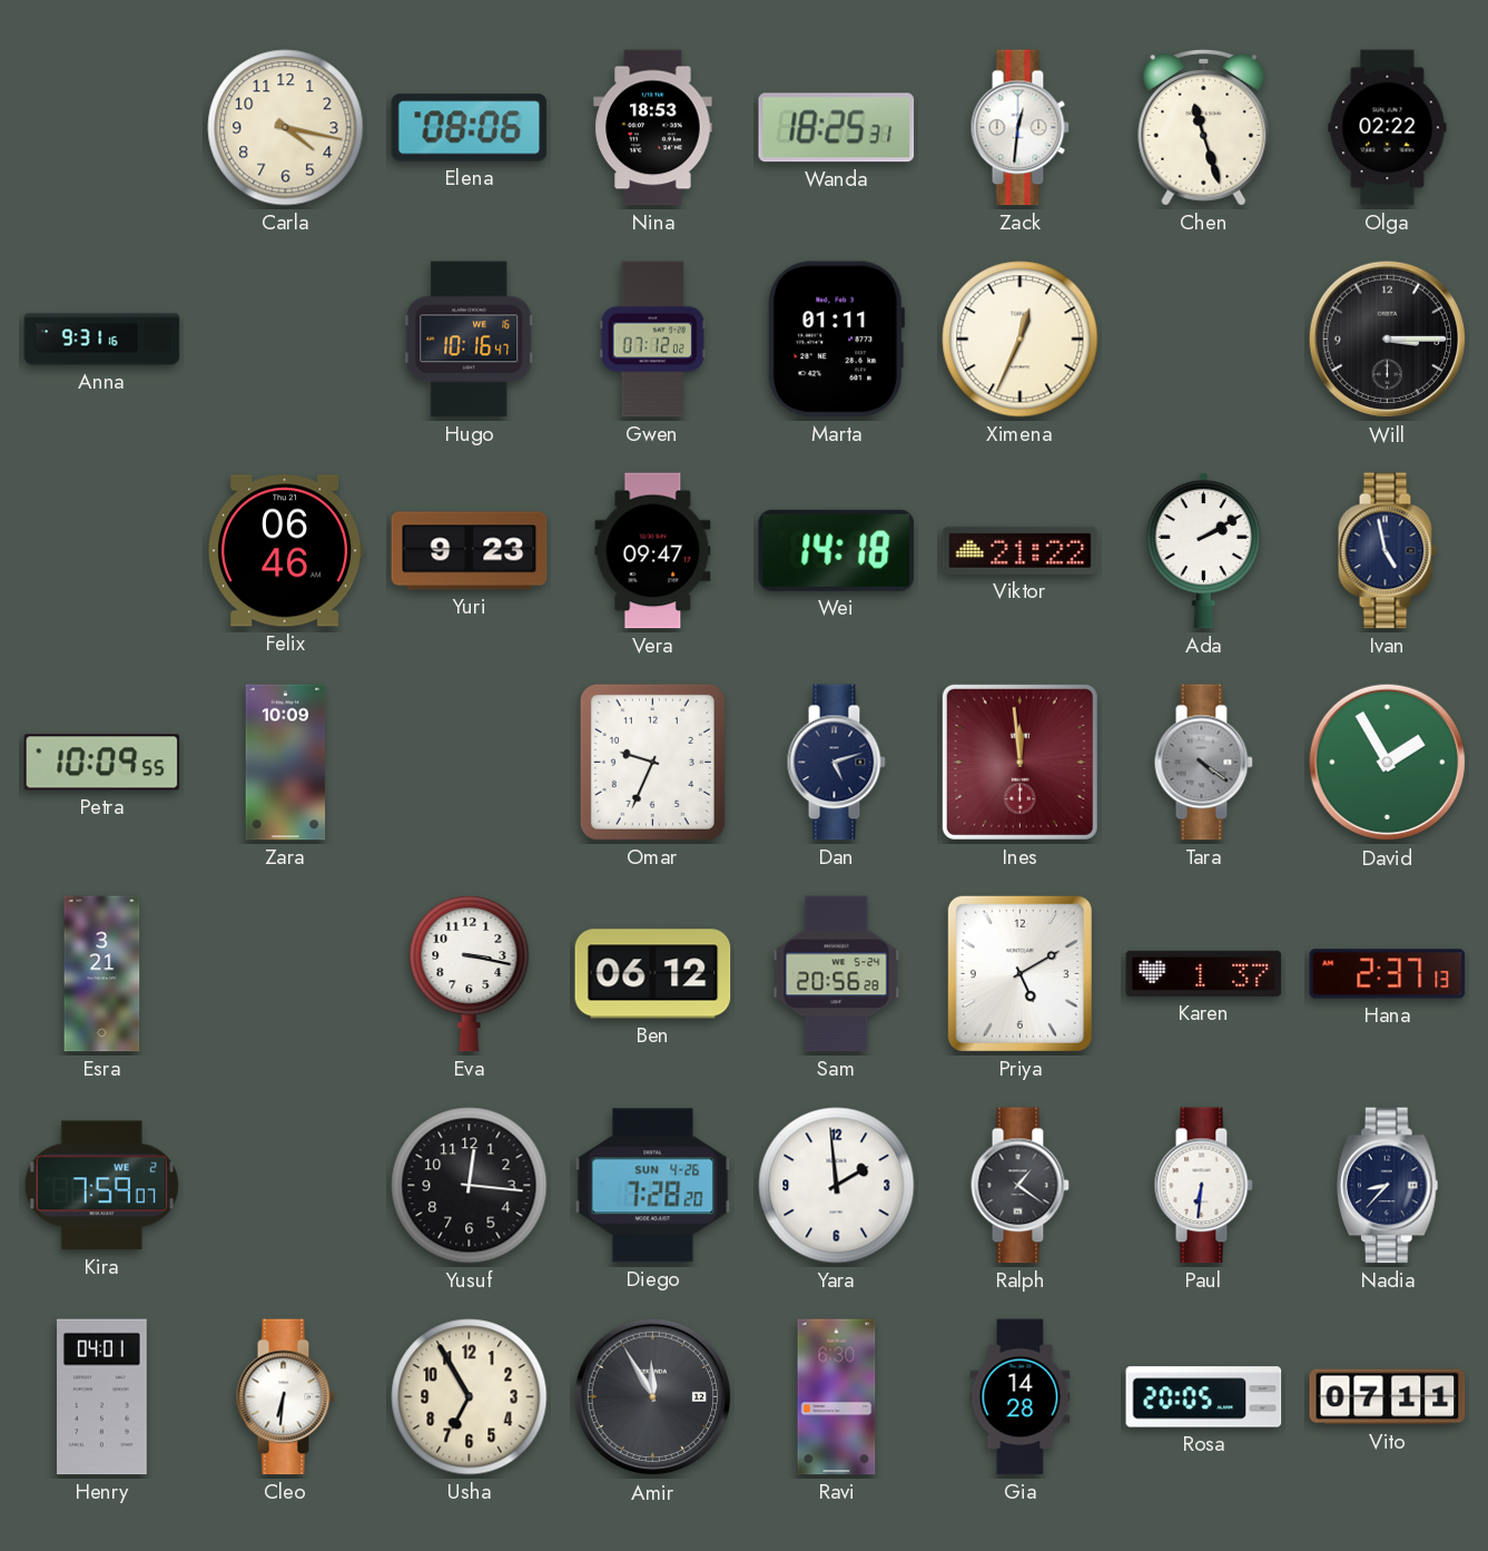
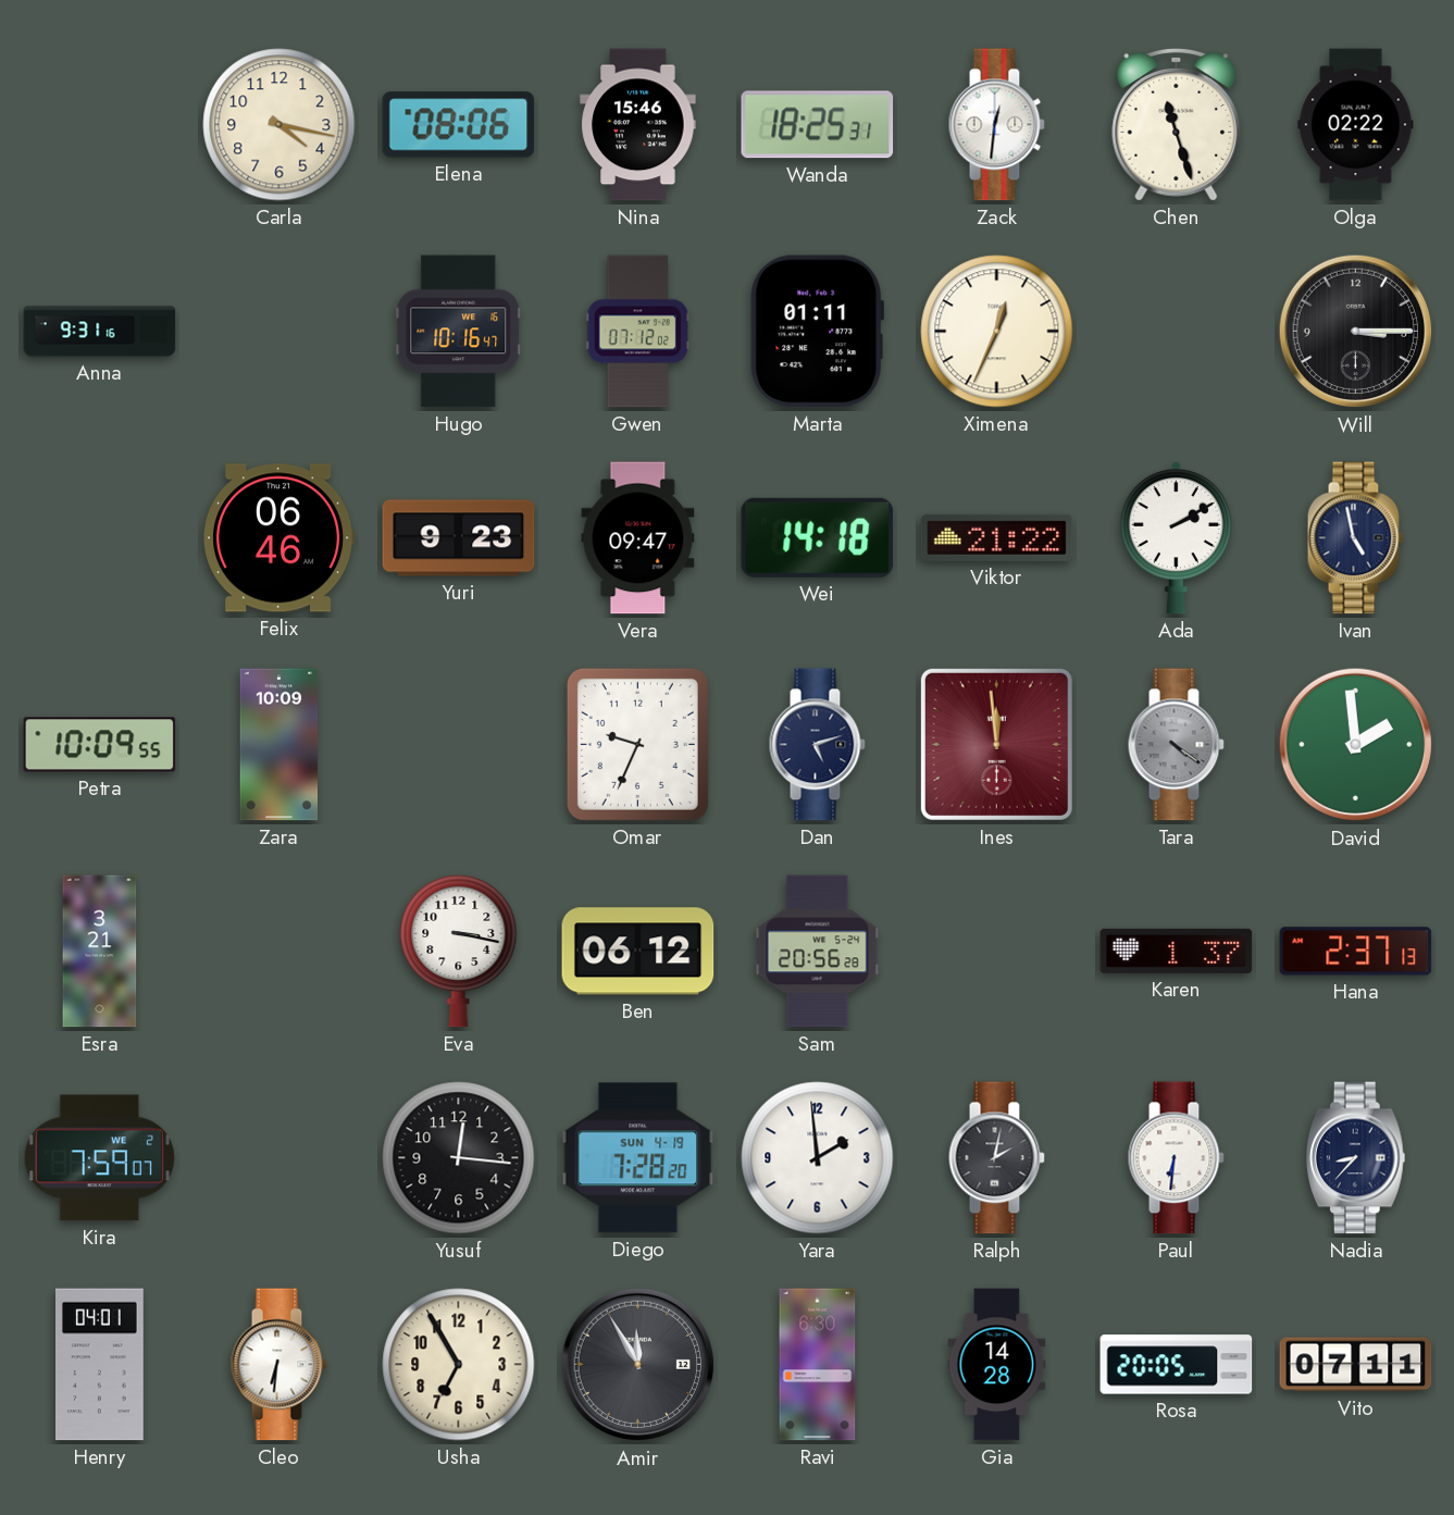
Nina: 18:53 -> 15:46 (638, 125)
David: 1:55 -> 1:59 (1356, 745)
Priya: 5:10 -> none (1019, 973)
Diego date: SUN 4-26 -> SUN 4-19 (638, 1158)
Ralph: 1:21 -> 2:02 (996, 1158)
